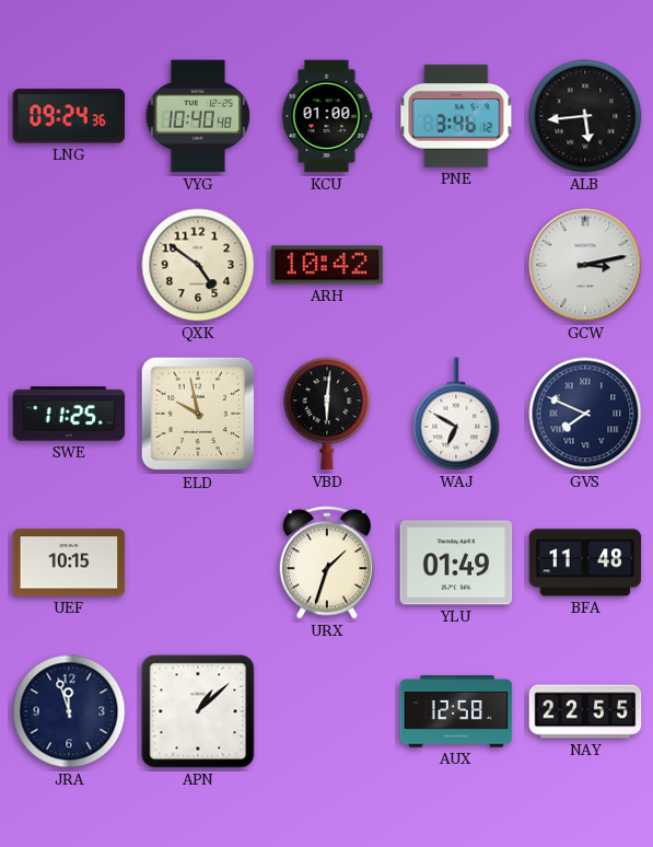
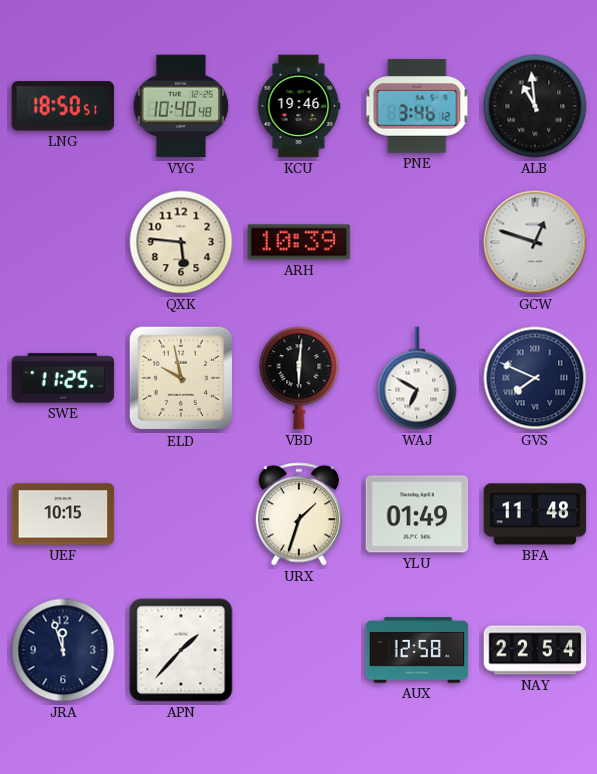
LNG: 09:24 -> 18:50 (63, 106)
KCU: 01:00 -> 19:46 (299, 106)
ALB: 5:44 -> 10:59 (535, 106)
QXK: 4:51 -> 5:46 (181, 242)
ARH: 10:42 -> 10:39 (299, 242)
GCW: 3:13 -> 12:48 (535, 242)
APN: 1:08 -> 1:37 (181, 650)
NAY: 22:55 -> 22:54 (535, 650)
